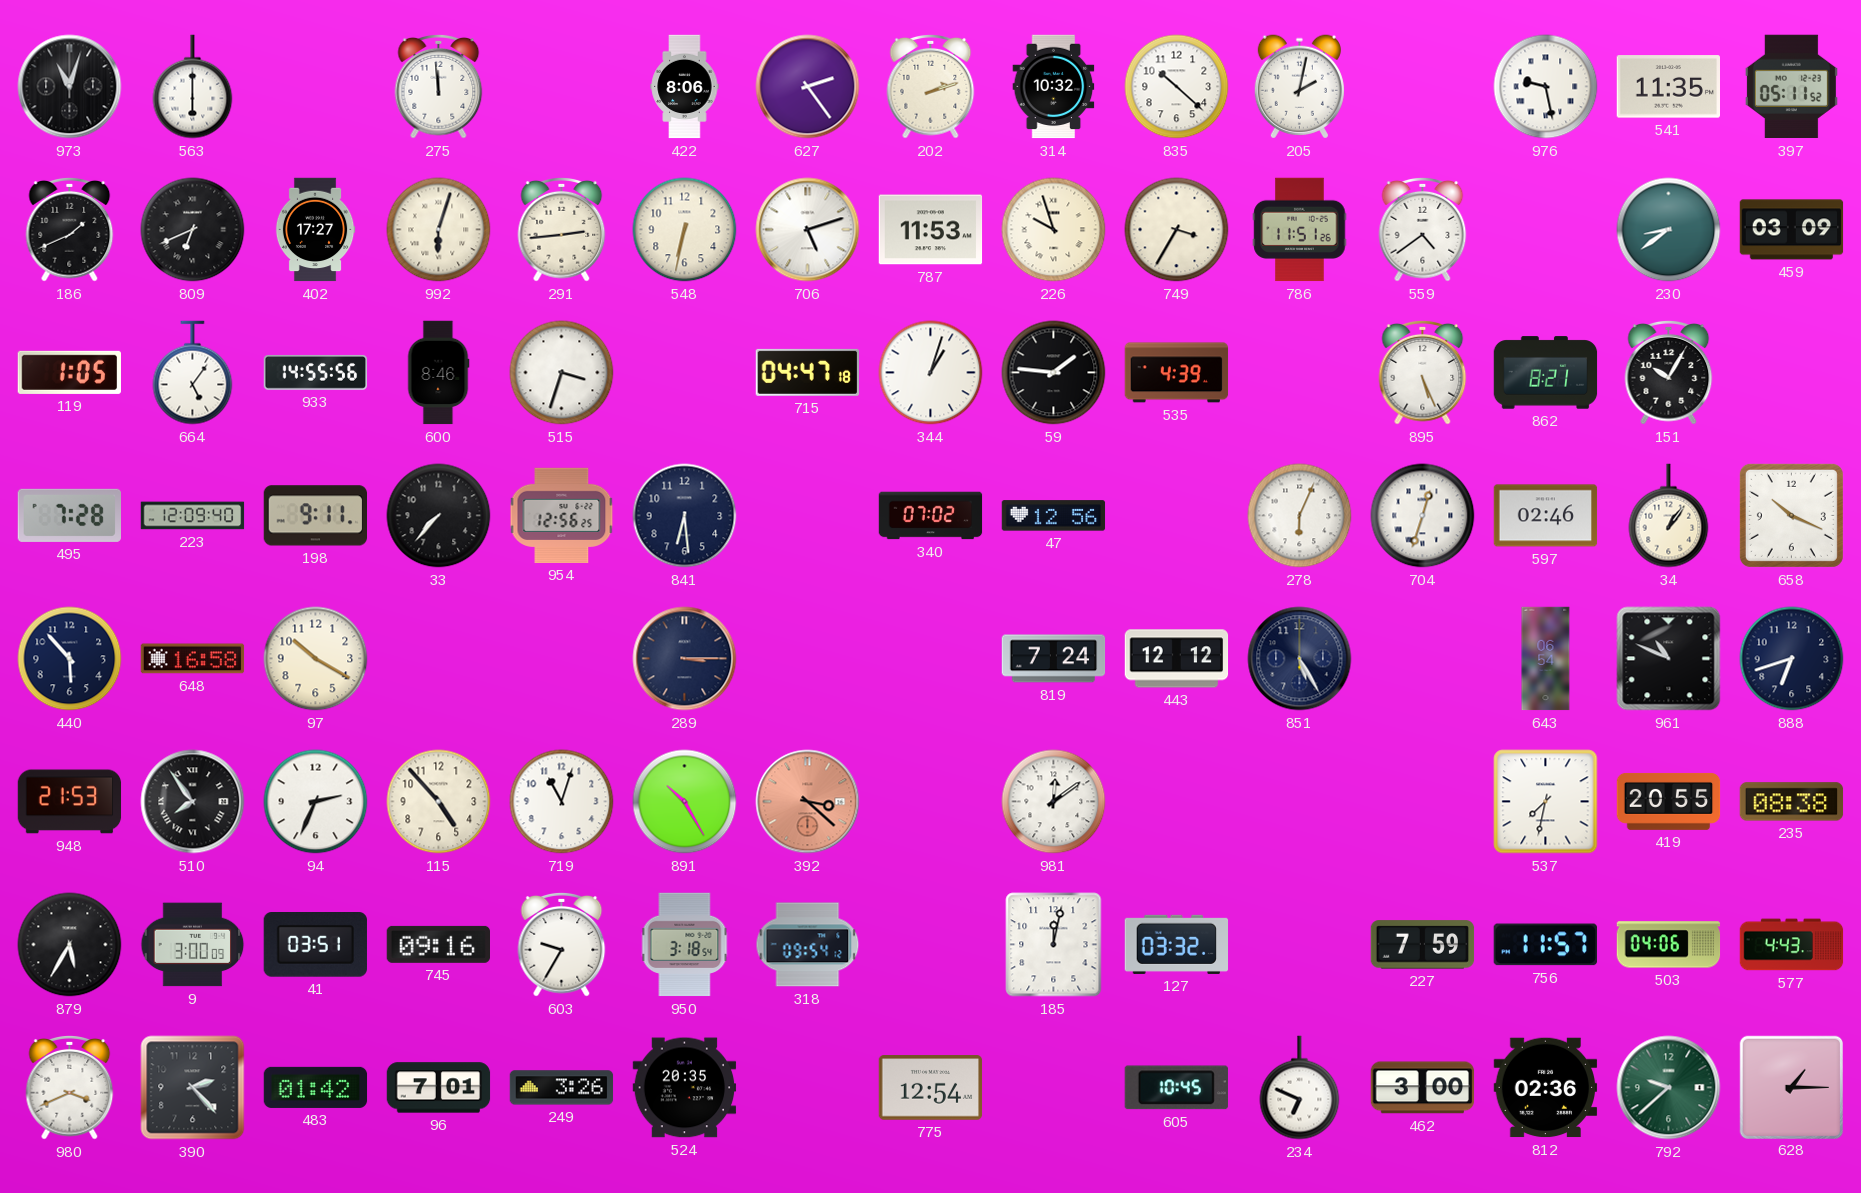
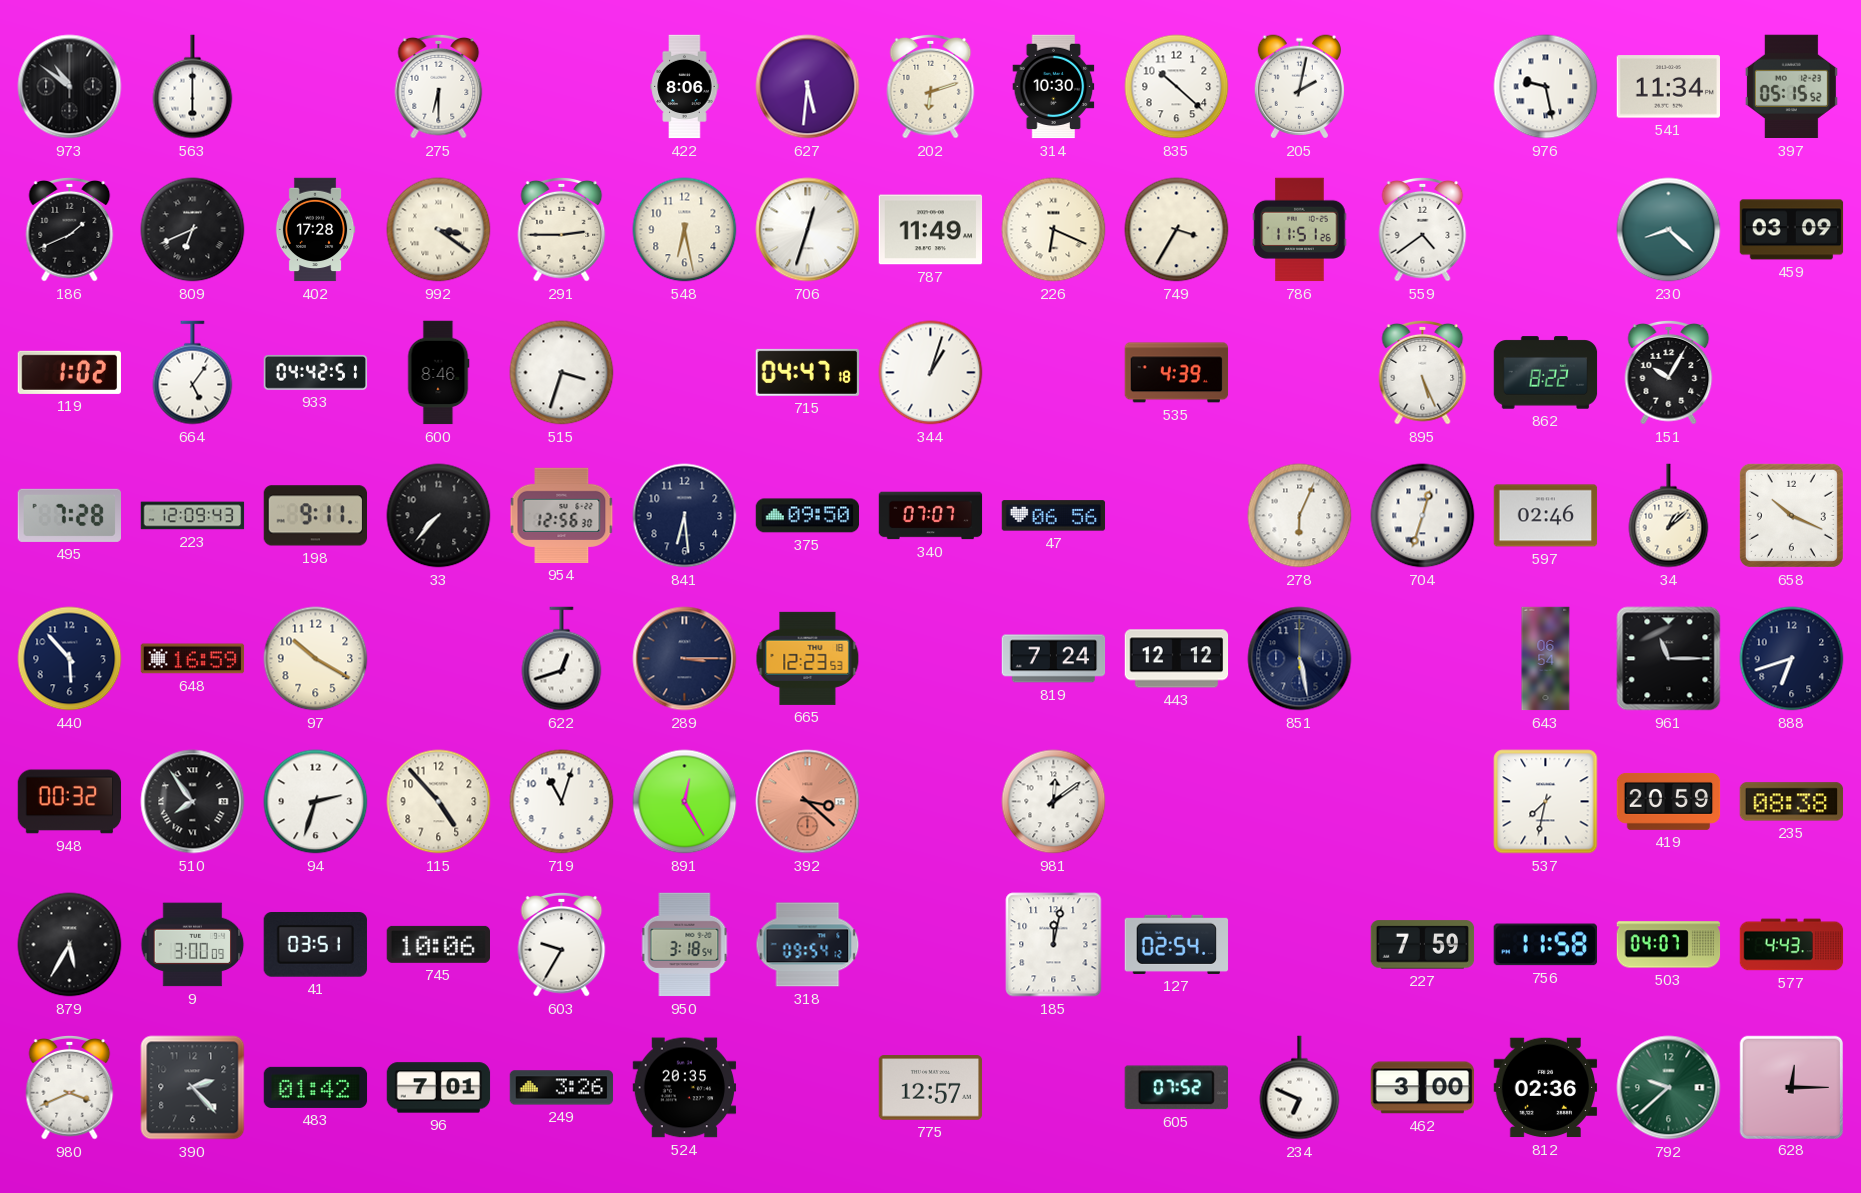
973: 11:03 -> 10:51 (70, 87)
275: 11:59 -> 6:30 (439, 86)
627: 2:24 -> 5:31 (808, 87)
202: 2:12 -> 6:12 (931, 86)
314: 10:32 -> 10:30 (1054, 87)
541: 11:35 -> 11:34 (1668, 87)
397: 05:11 -> 05:15 (1791, 87)
402: 17:27 -> 17:28 (315, 230)
992: 6:03 -> 3:21 (439, 230)
291: 2:44 -> 2:45 (562, 229)
548: 6:32 -> 6:28 (685, 230)
706: 5:12 -> 12:33 (808, 230)
787: 11:53 -> 11:49 (931, 230)
226: 9:57 -> 6:19 (1054, 230)
230: 8:39 -> 8:22 (1669, 230)
119: 1:05 -> 1:02 (69, 372)
933: 14:55 -> 04:42 (316, 373)
59: 1:46 -> none (1054, 373)
862: 8:21 -> 8:22 (1546, 373)
223: 12:09:40 -> 12:09:43 (193, 516)
954: 12:56:25 -> 12:56:30 (562, 515)
375: none -> 09:50 (808, 516)
340: 07:02 -> 07:07 (931, 516)
47: 12:56 -> 06:56 (1054, 516)
34: 1:06 -> 1:08 (1669, 516)
648: 16:58 -> 16:59 (193, 659)
622: none -> 12:42 (562, 659)
665: none -> 12:23 (808, 658)
851: 5:25 -> 5:28 (1300, 659)
961: 10:49 -> 11:15 (1669, 659)
948: 21:53 -> 00:32 (70, 802)
94: 2:34 -> 2:33 (316, 802)
891: 10:25 -> 12:25 (685, 802)
419: 20:55 -> 20:59 (1669, 802)
745: 09:16 -> 10:06 (438, 944)
127: 03:32 -> 02:54 (1177, 944)
756: 11:57 -> 11:58 (1545, 945)
503: 04:06 -> 04:07 (1669, 945)
775: 12:54 -> 12:57 (931, 1088)
605: 10:45 -> 07:52 (1176, 1088)
628: 1:15 -> 12:15 (1791, 1087)
